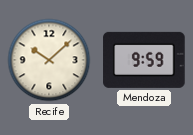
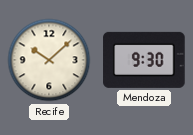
Mendoza: 9:59 -> 9:30 (144, 60)
